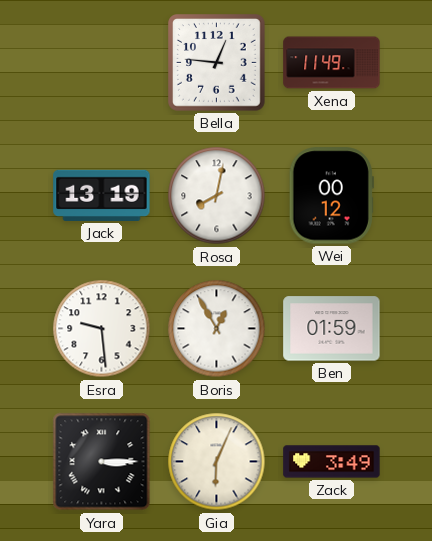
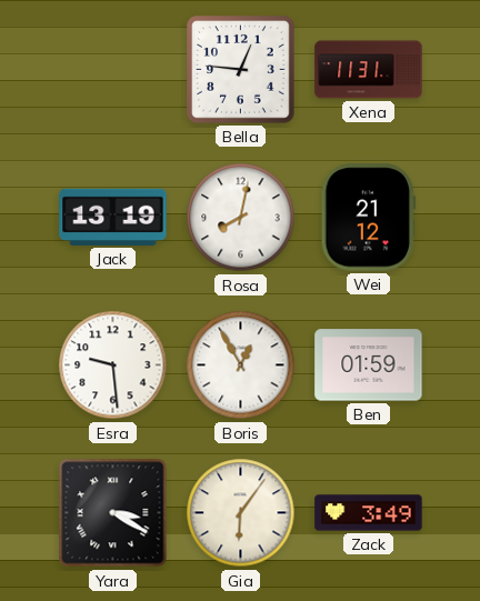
Xena: 11:49 -> 11:31 (369, 70)
Wei: 00:12 -> 21:12 (368, 218)
Yara: 3:15 -> 3:20 (113, 513)
Gia: 6:04 -> 6:06 (241, 513)
